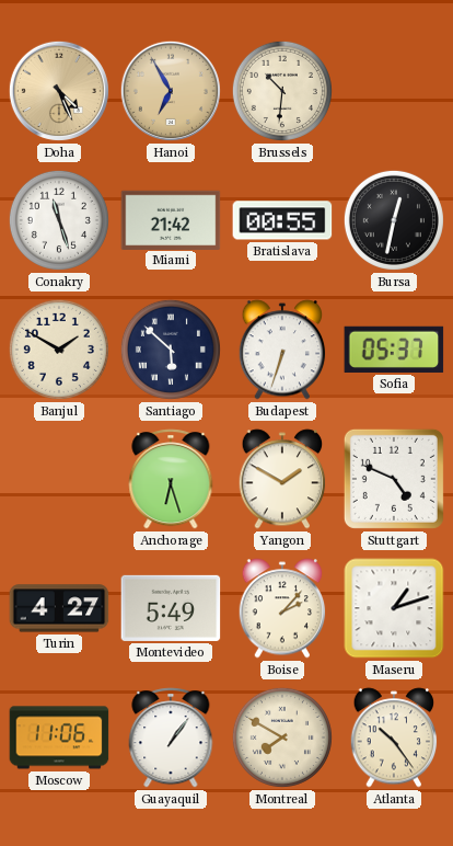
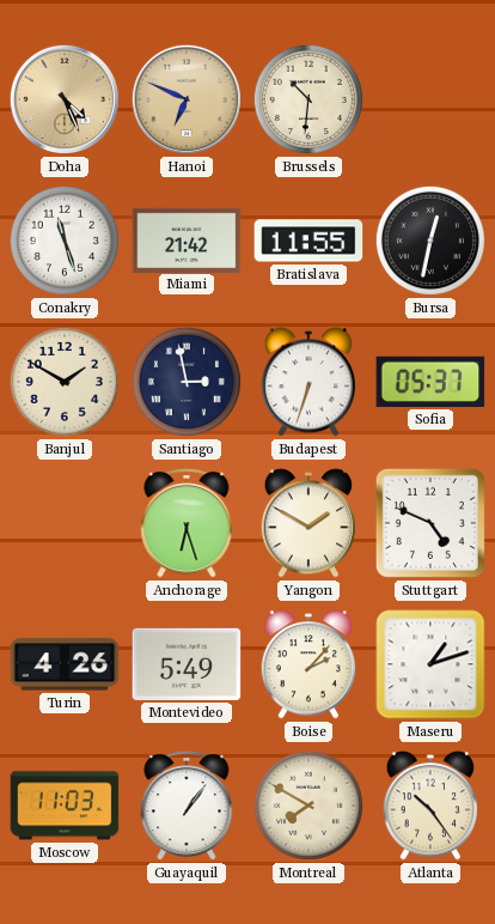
Hanoi: 6:55 -> 6:49 (187, 99)
Bratislava: 00:55 -> 11:55 (308, 241)
Santiago: 5:52 -> 2:58 (187, 382)
Turin: 4:27 -> 4:26 (65, 664)
Moscow: 11:06 -> 11:03 (65, 806)
